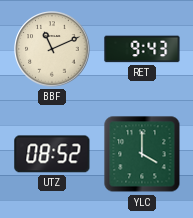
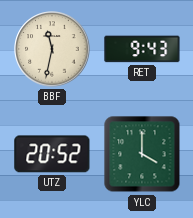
BBF: 11:11 -> 11:32 (52, 49)
UTZ: 08:52 -> 20:52 (52, 154)
